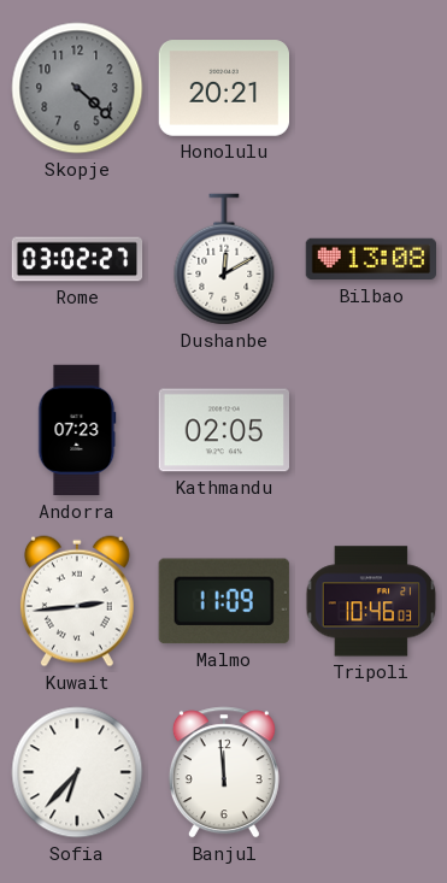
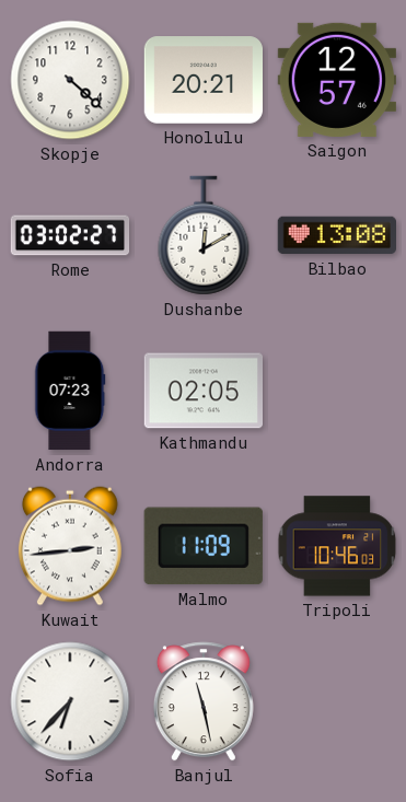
Skopje dial: grey -> white (70, 80)
Saigon: none -> 12:57 (336, 80)
Banjul: 11:59 -> 11:28 (204, 701)
